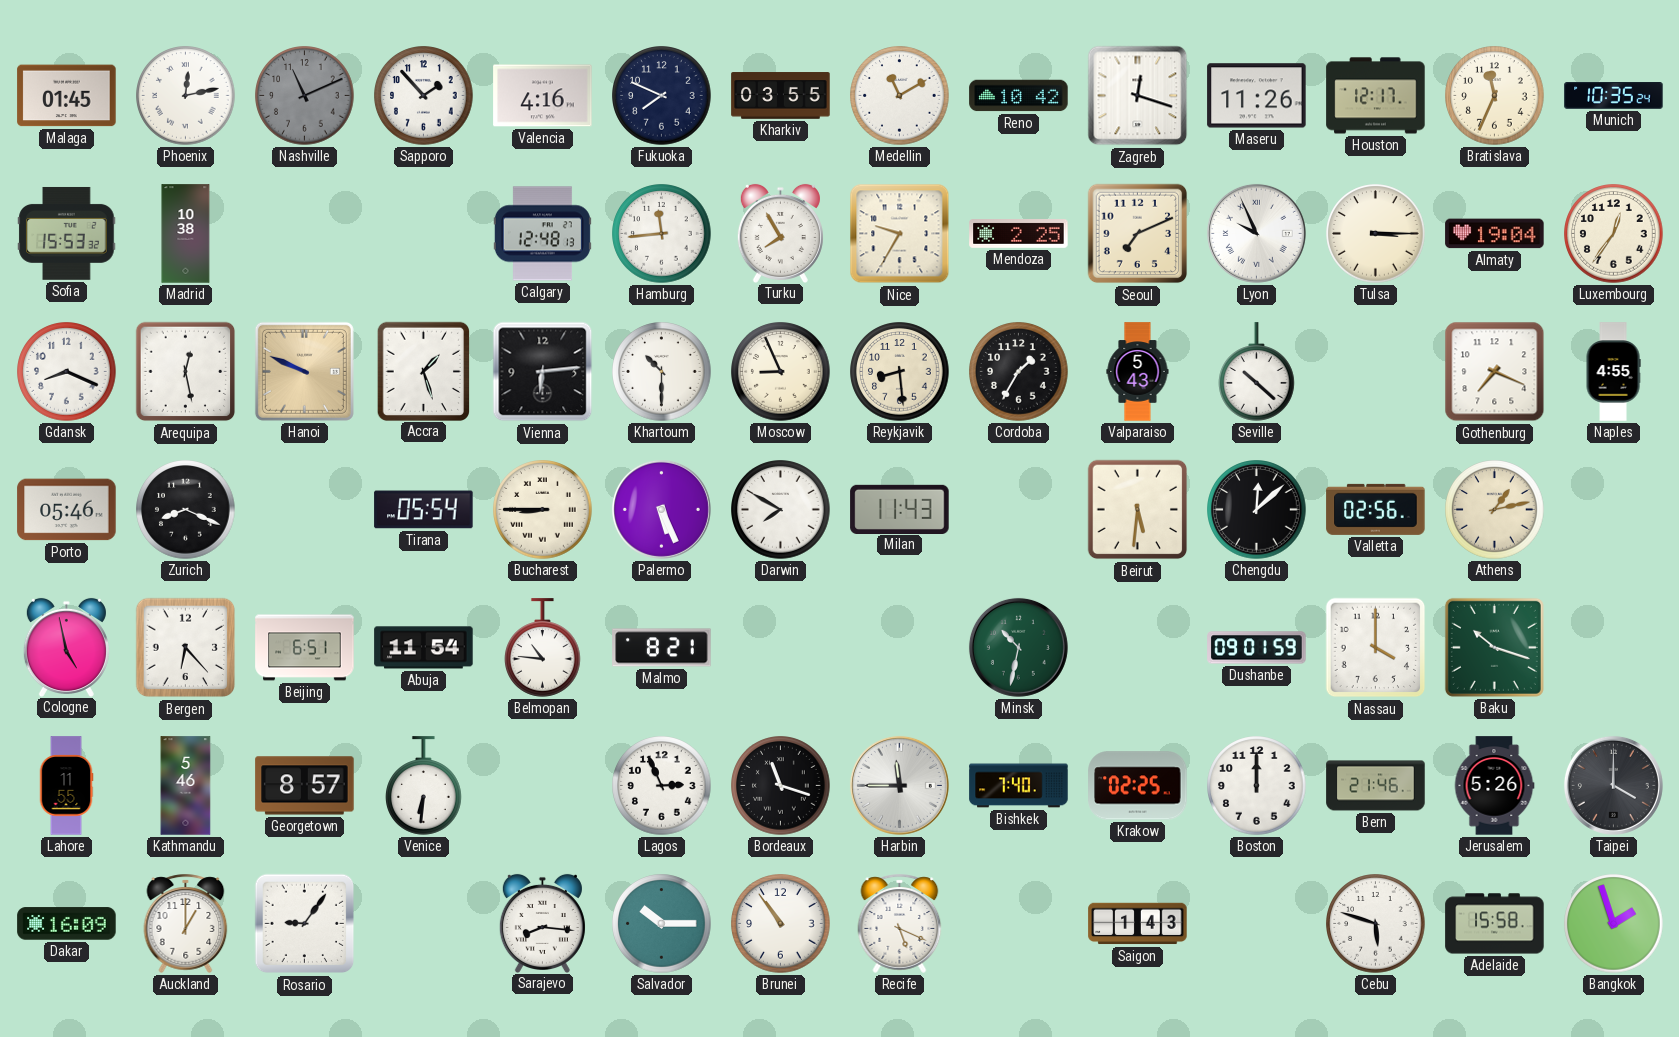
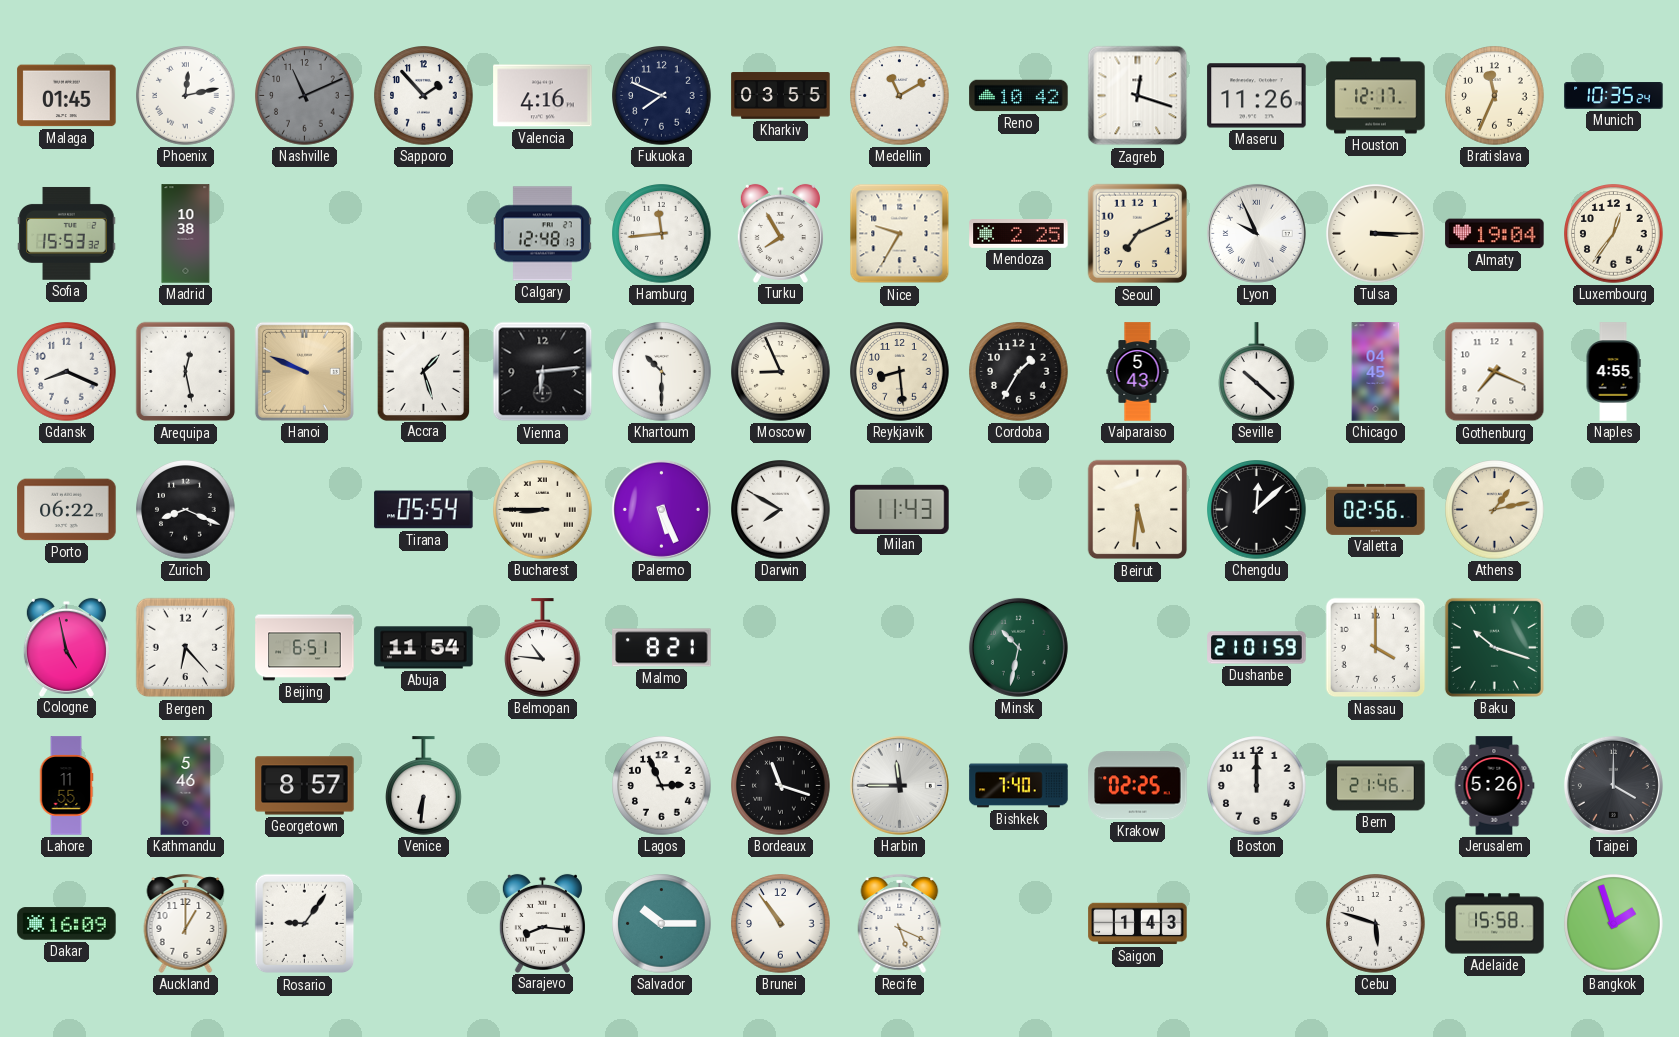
Chicago: none -> 04:45 (1376, 372)
Porto: 05:46 -> 06:22 (67, 510)
Dushanbe: 09:01 -> 21:01 (1257, 648)
